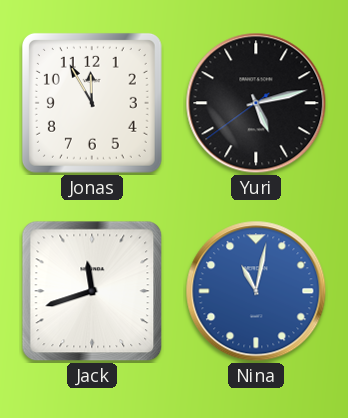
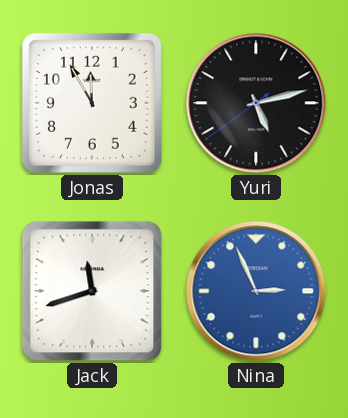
Nina: 11:02 -> 2:56 (256, 291)
